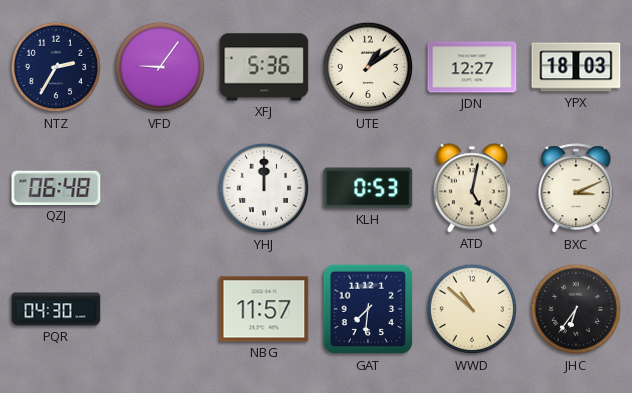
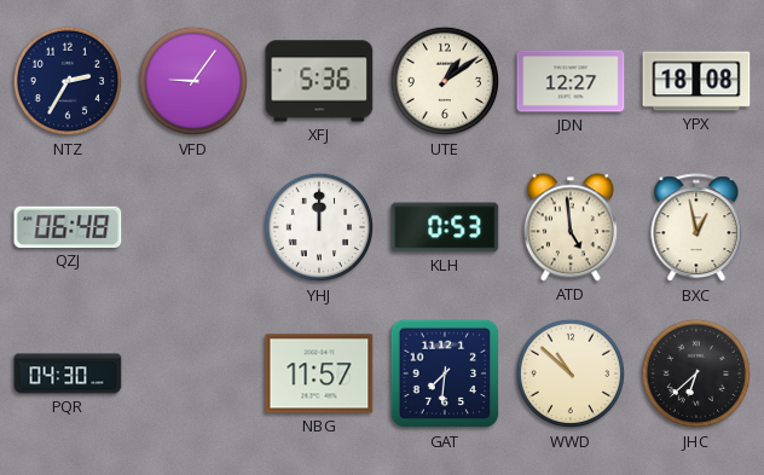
YPX: 18:03 -> 18:08 (696, 81)
ATD: 5:02 -> 4:59 (571, 227)
BXC: 3:11 -> 12:58 (696, 228)
JHC: 6:36 -> 6:38 (696, 373)
